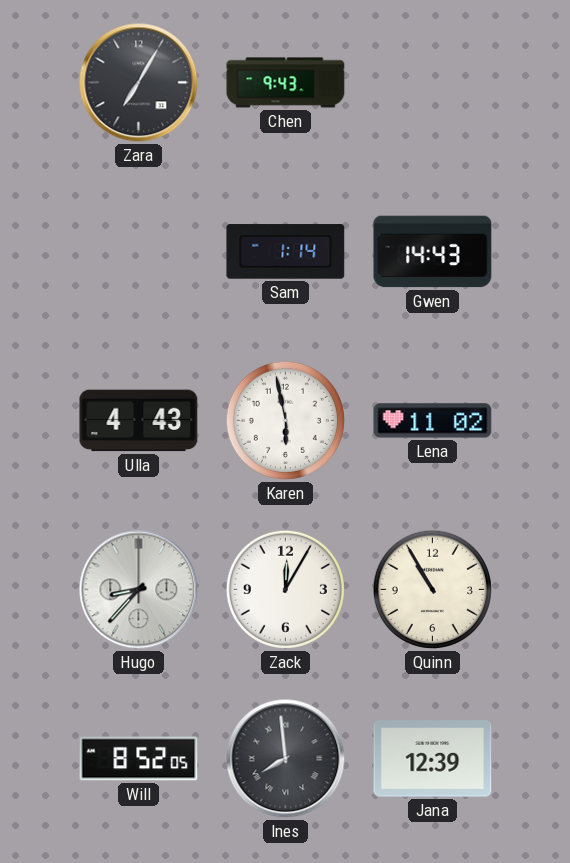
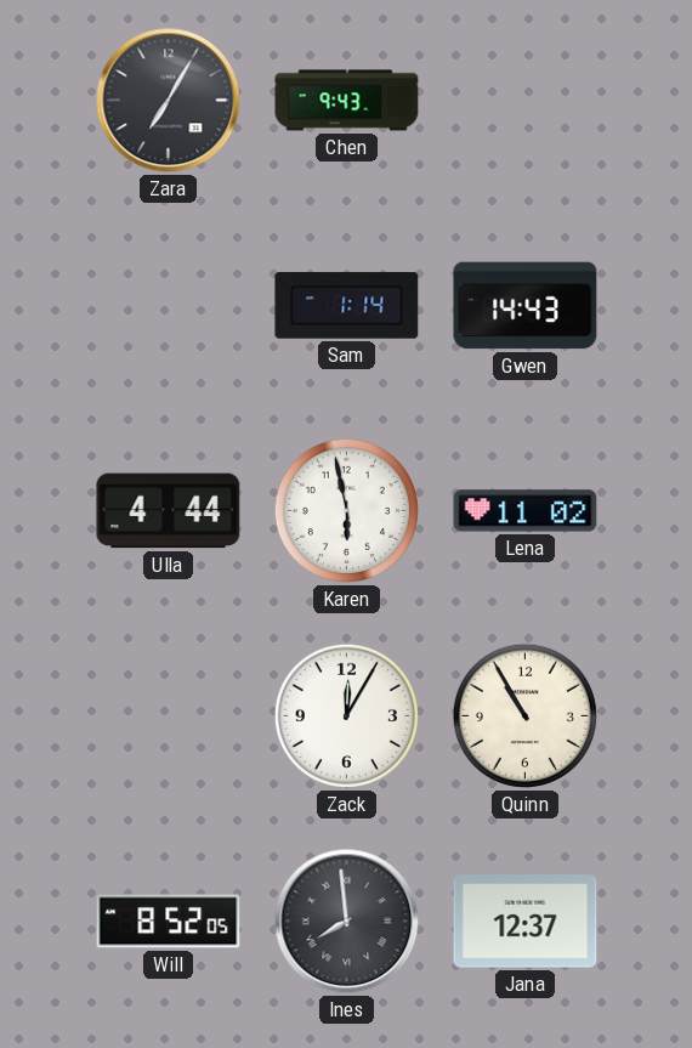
Ulla: 4:43 -> 4:44 (169, 511)
Hugo: 8:37 -> none (139, 590)
Jana: 12:39 -> 12:37 (526, 922)
